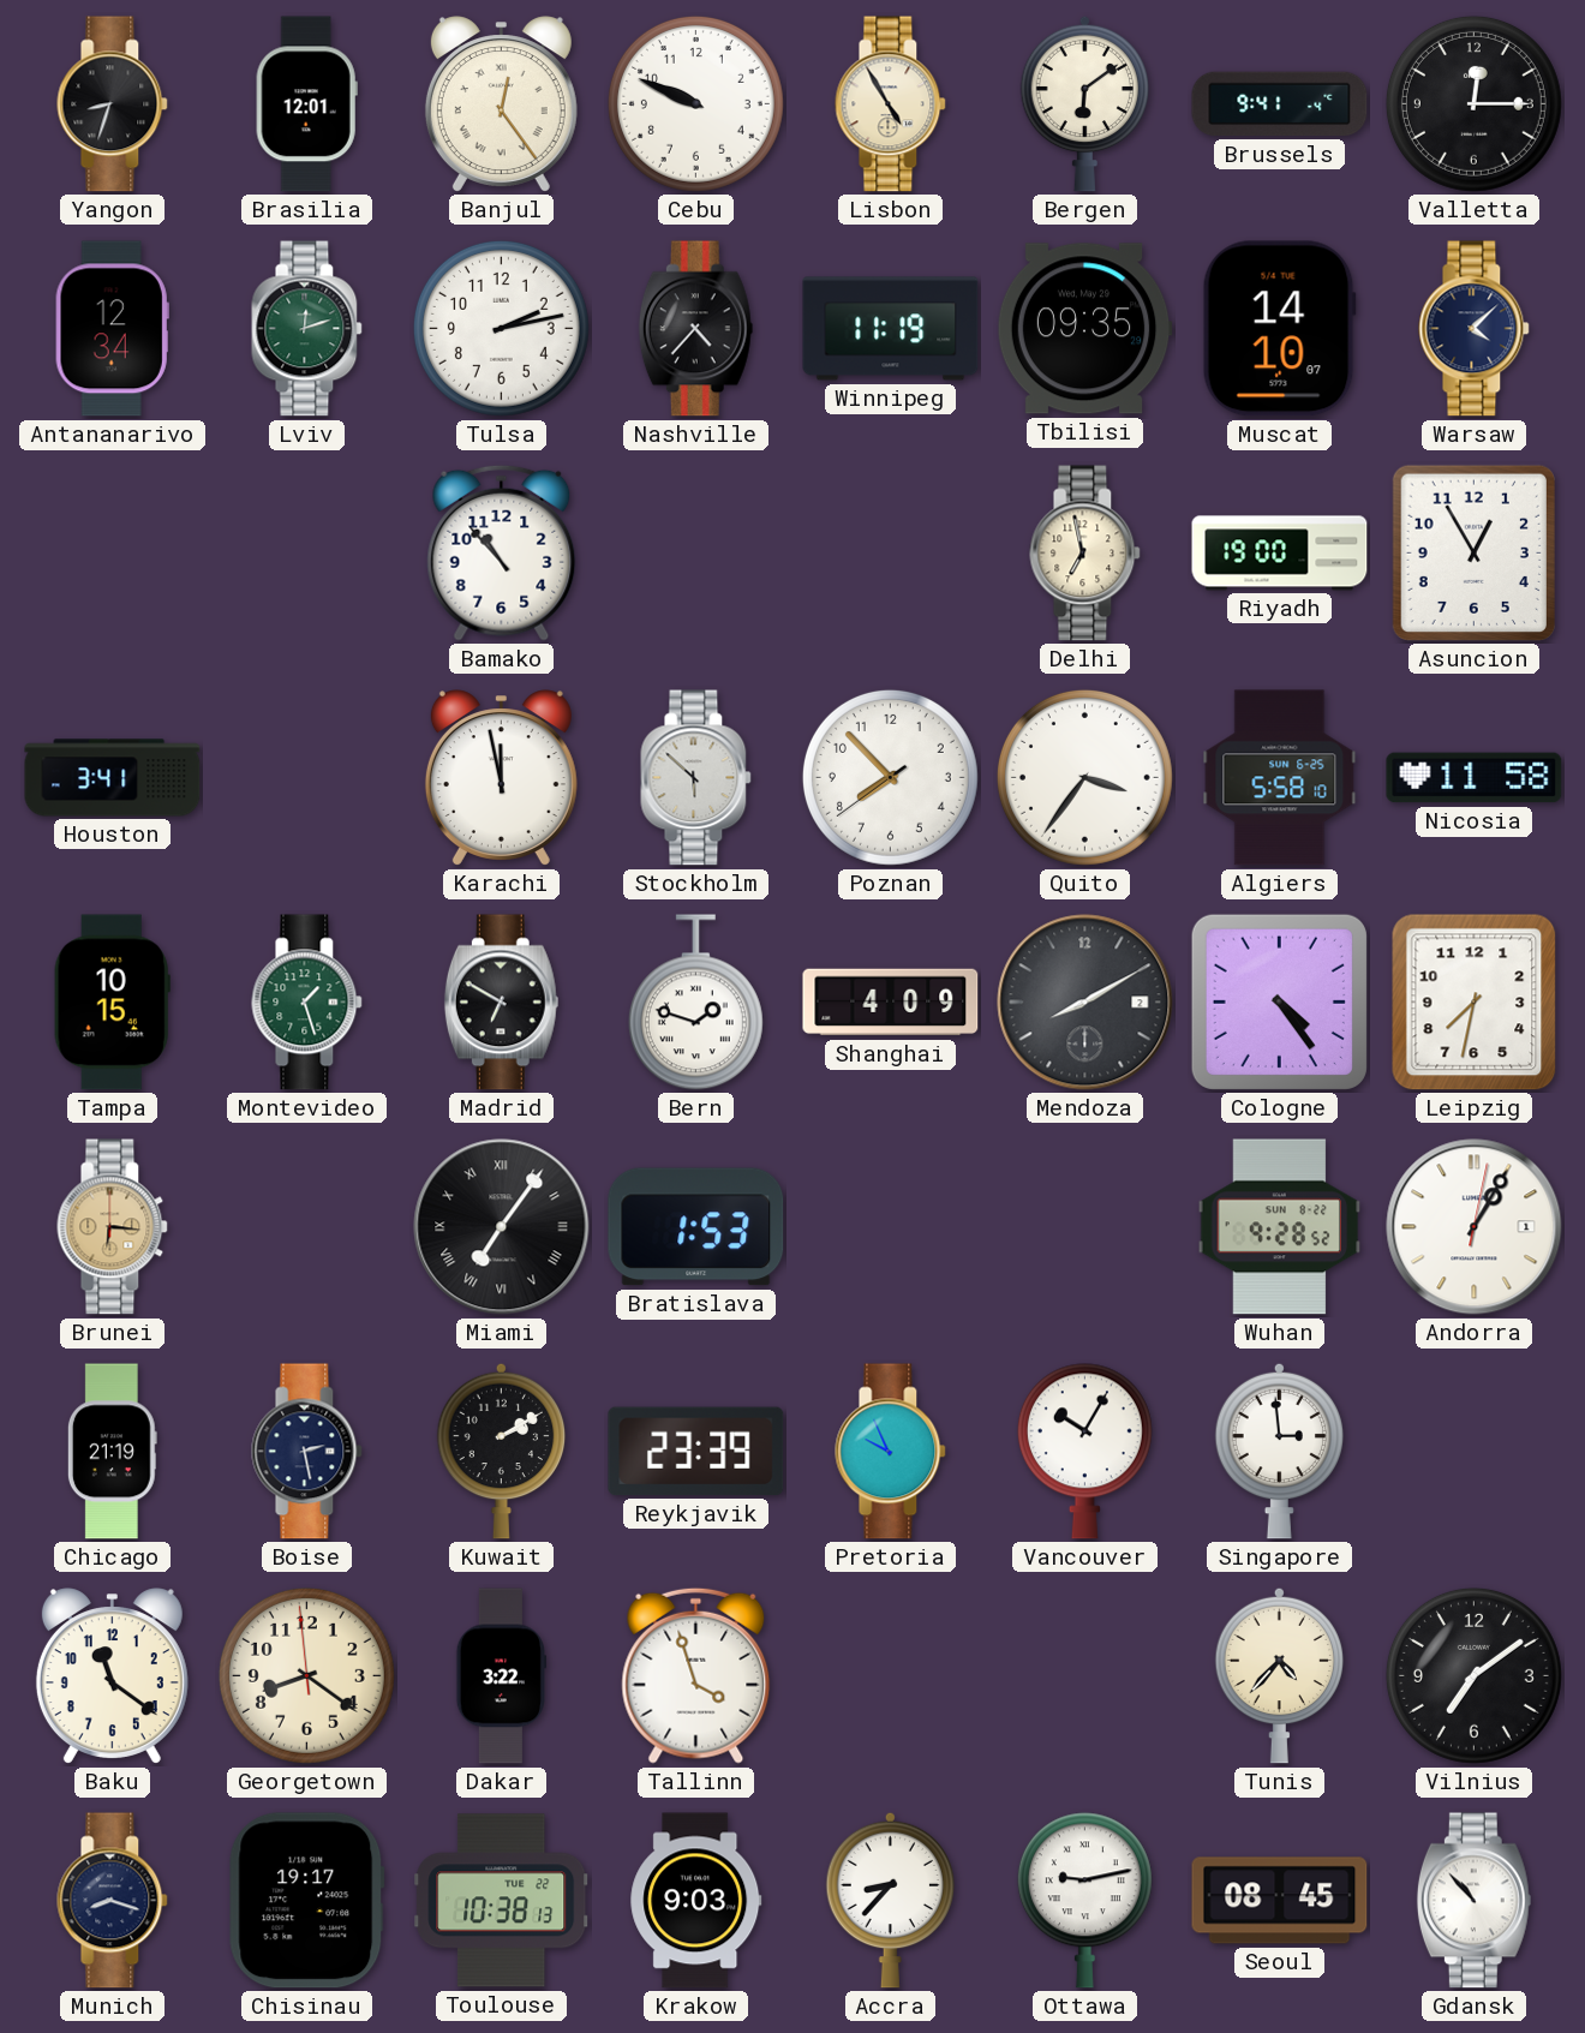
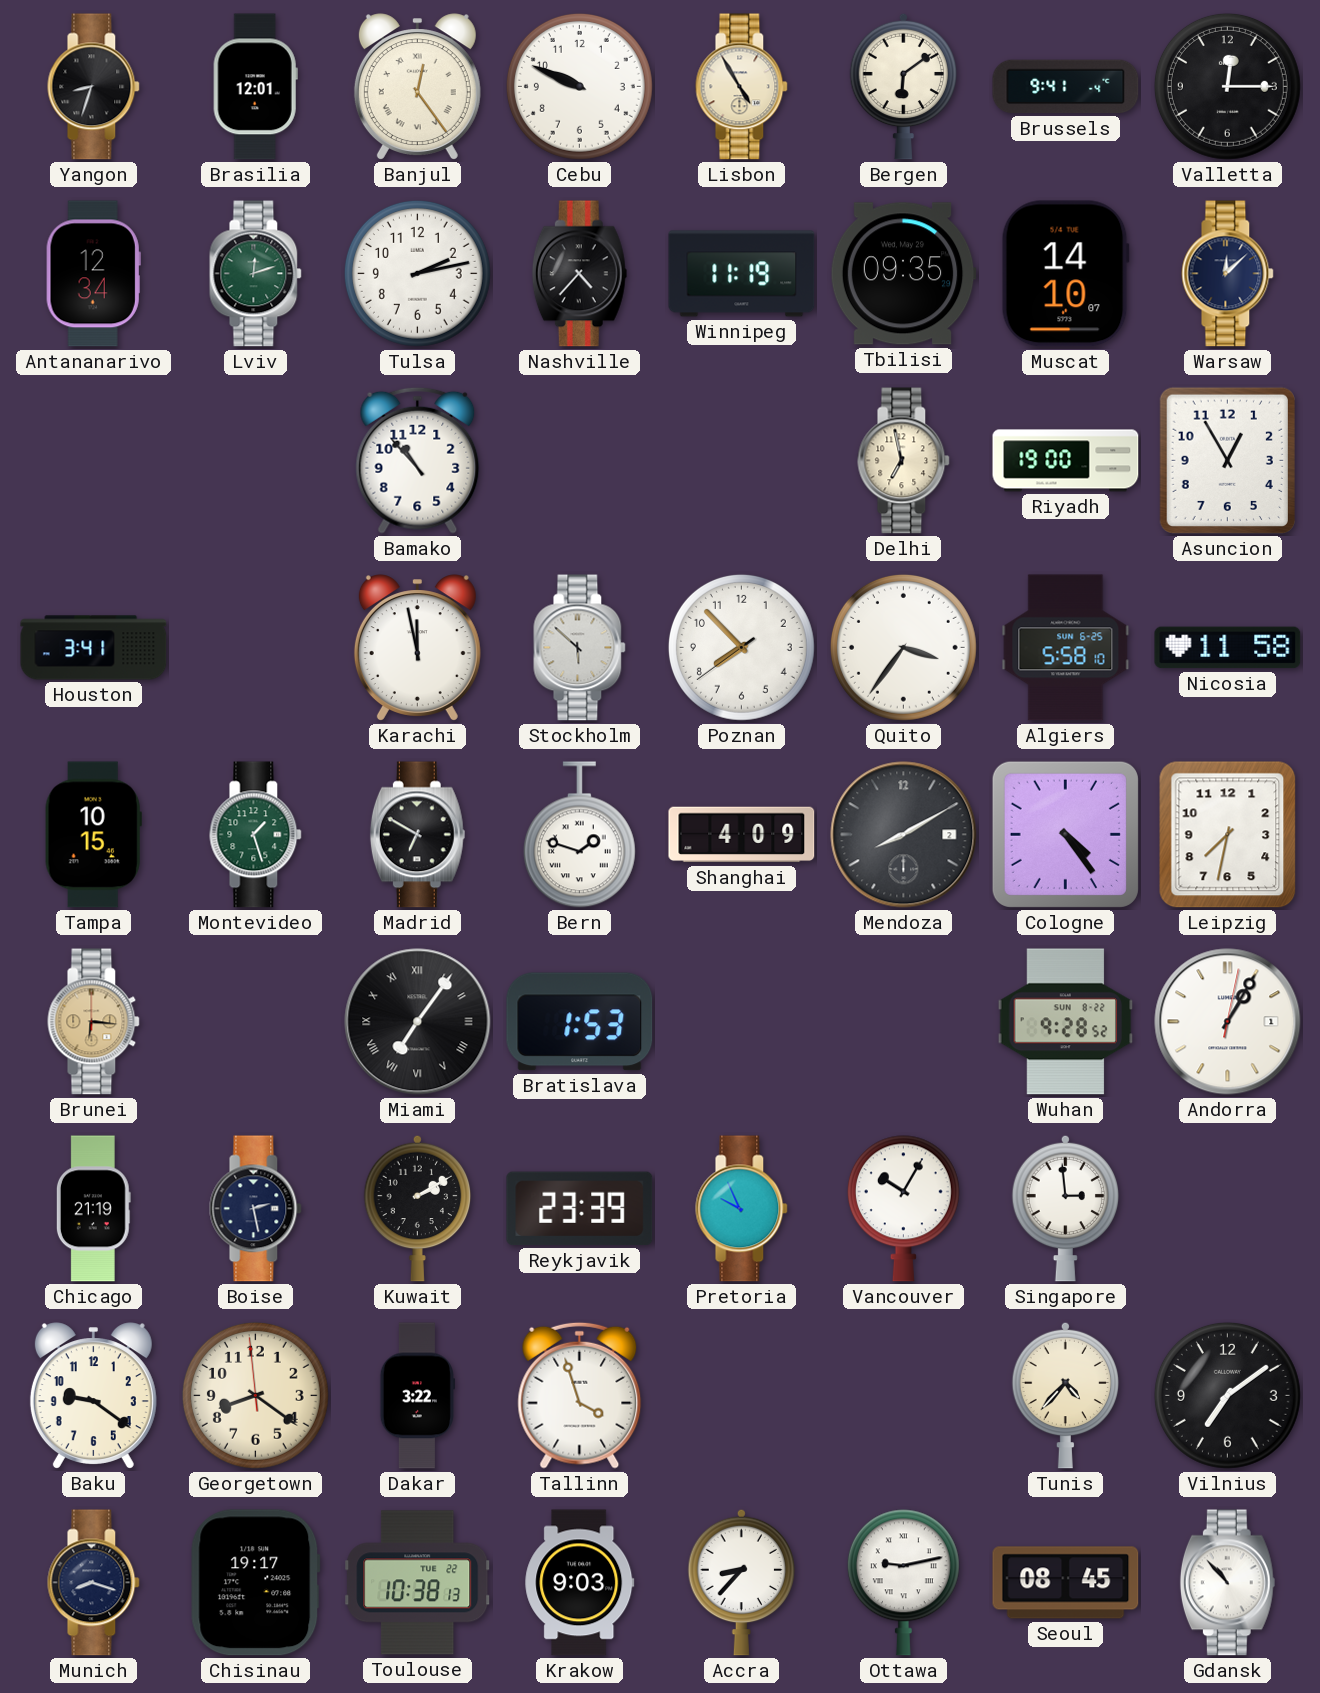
Warsaw: 4:08 -> 12:08 (1228, 274)
Baku: 11:21 -> 9:21 (93, 1396)
